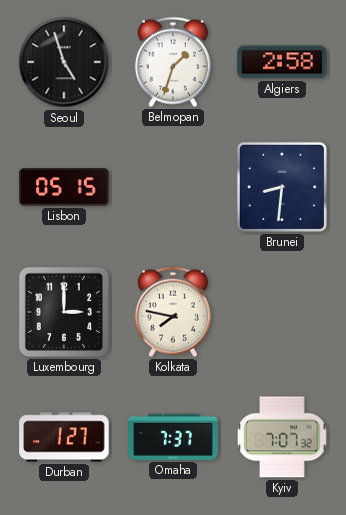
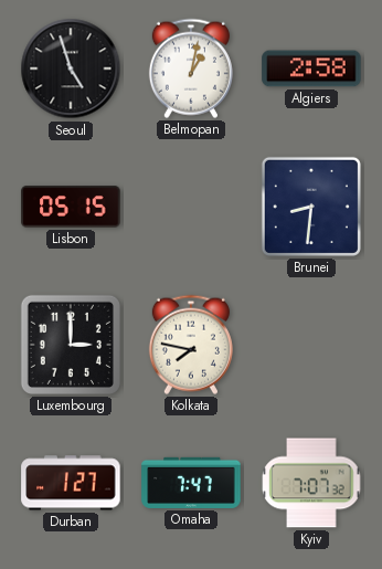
Belmopan: 1:33 -> 1:02 (191, 69)
Omaha: 7:37 -> 7:47 (191, 483)
